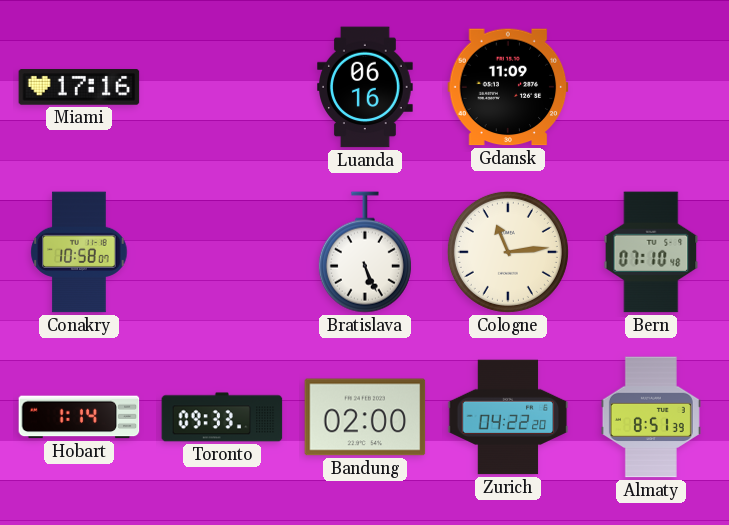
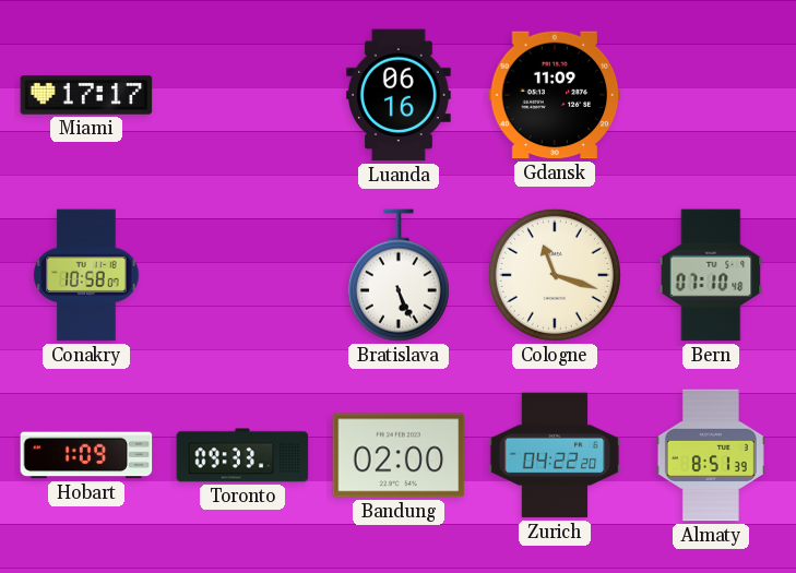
Miami: 17:16 -> 17:17 (86, 95)
Cologne: 11:14 -> 11:18 (555, 275)
Hobart: 1:14 -> 1:09 (86, 455)
